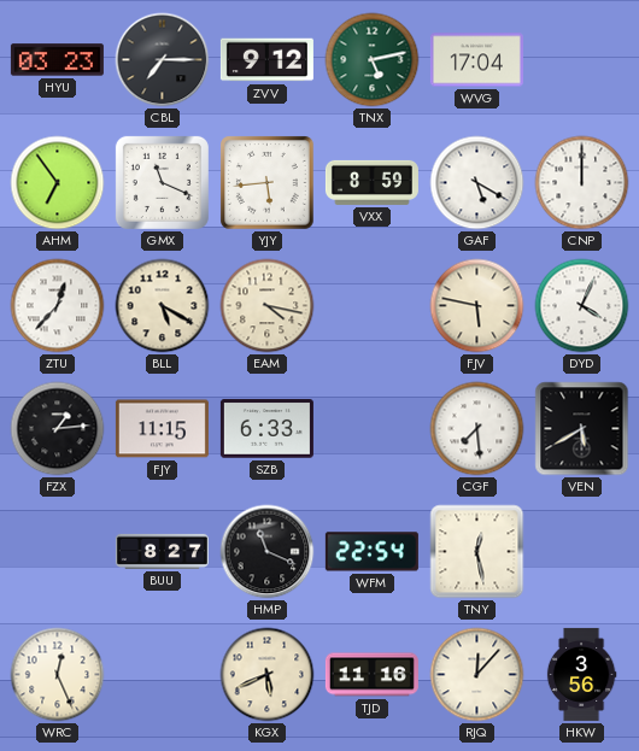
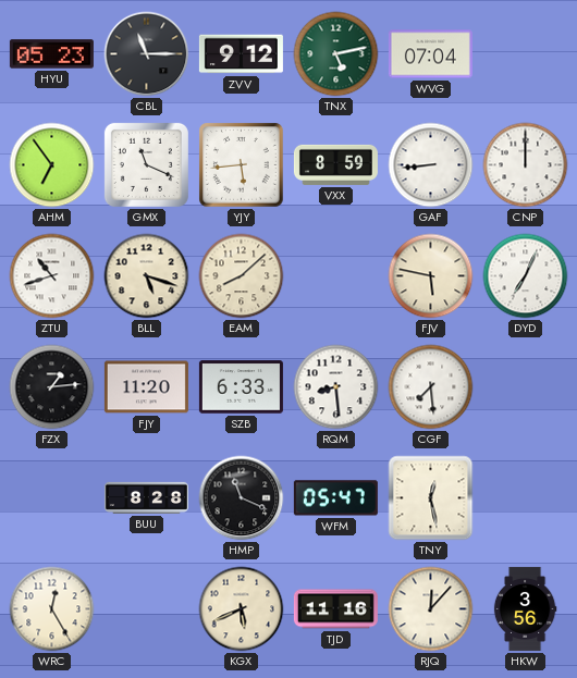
HYU: 03:23 -> 05:23 (51, 54)
CBL: 7:15 -> 11:15 (147, 54)
WVG: 17:04 -> 07:04 (430, 54)
GAF: 5:20 -> 8:44 (431, 165)
ZTU: 12:37 -> 10:42 (52, 276)
BLL: 5:20 -> 5:18 (147, 276)
EAM: 4:17 -> 8:08 (242, 276)
DYD: 4:04 -> 7:04 (526, 276)
FJY: 11:15 -> 11:20 (146, 387)
RQM: none -> 8:29 (336, 387)
VEN: 5:40 -> none (582, 429)
BUU: 8:27 -> 8:28 (146, 497)
WFM: 22:54 -> 05:47 (335, 498)
WRC: 12:26 -> 12:25 (52, 609)
